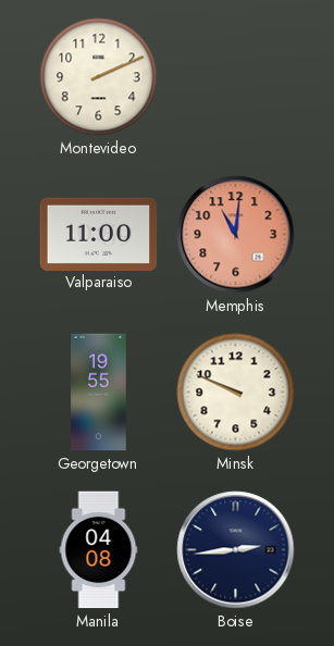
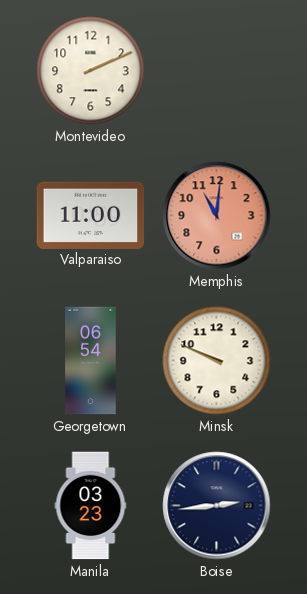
Georgetown: 19:55 -> 06:54 (91, 361)
Manila: 04:08 -> 03:23 (91, 506)
